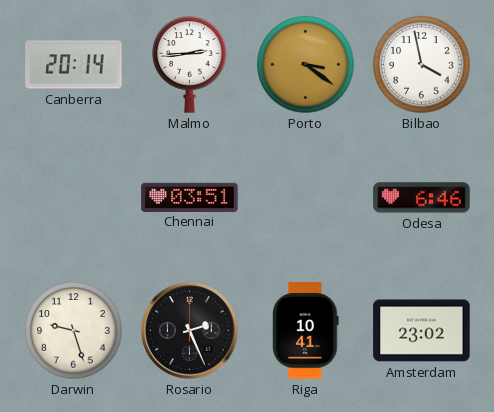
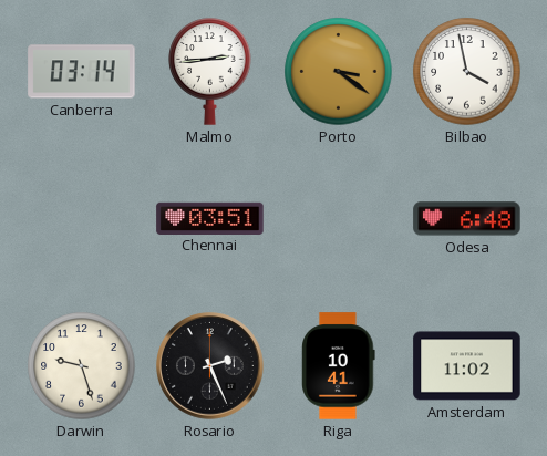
Canberra: 20:14 -> 03:14 (82, 72)
Odesa: 6:46 -> 6:48 (467, 219)
Amsterdam: 23:02 -> 11:02 (467, 366)
